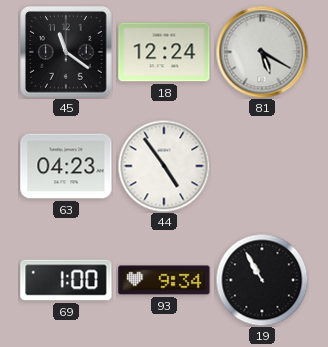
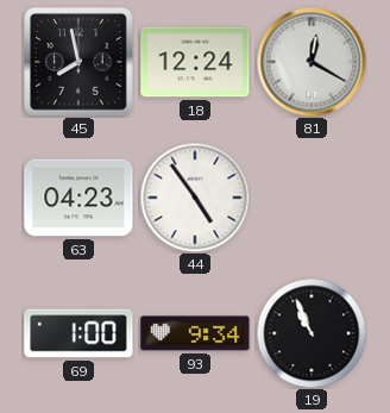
45: 11:21 -> 7:58 (78, 62)
81: 5:20 -> 12:20 (312, 62)
19: 10:55 -> 10:56 (312, 333)
